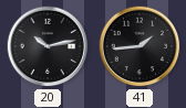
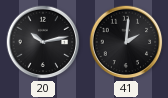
41: 1:44 -> 2:01 (126, 42)
